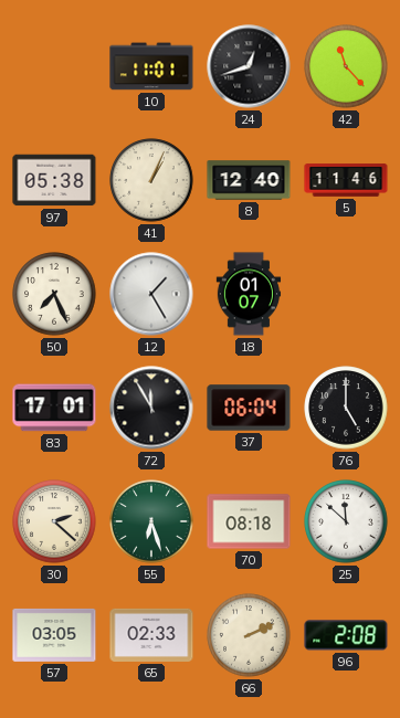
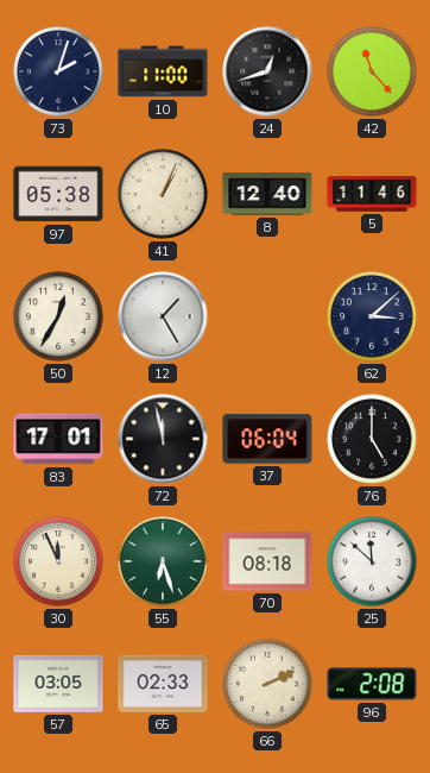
73: none -> 2:03 (58, 71)
10: 11:01 -> 11:00 (163, 71)
50: 7:26 -> 12:35 (58, 316)
18: 01:07 -> none (249, 294)
62: none -> 3:08 (372, 316)
72: 11:55 -> 11:58 (163, 439)
30: 2:22 -> 11:56 (58, 561)
